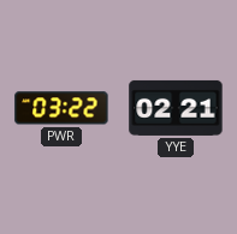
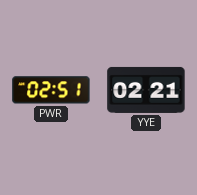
PWR: 03:22 -> 02:51 (51, 90)
